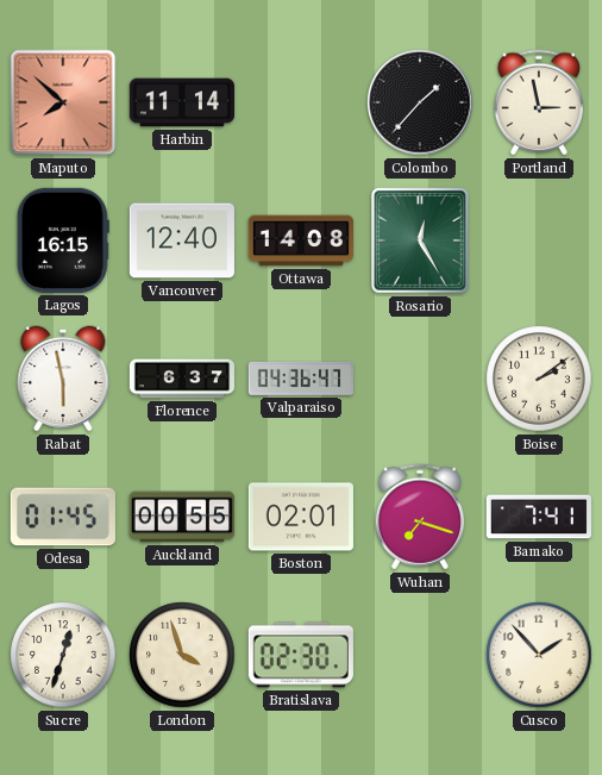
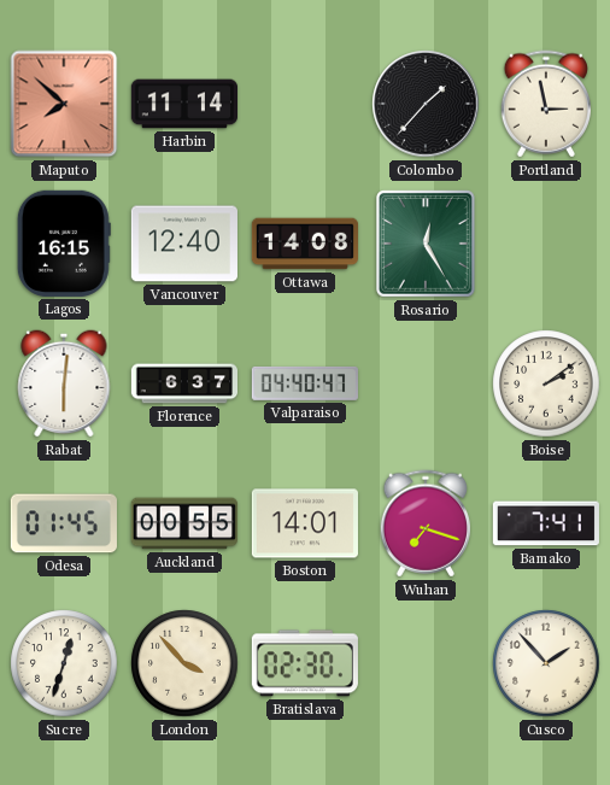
Rabat: 5:58 -> 6:01 (64, 383)
Valparaiso: 04:36 -> 04:40 (305, 383)
Boston: 02:01 -> 14:01 (305, 523)
London: 3:57 -> 3:53 (184, 663)
